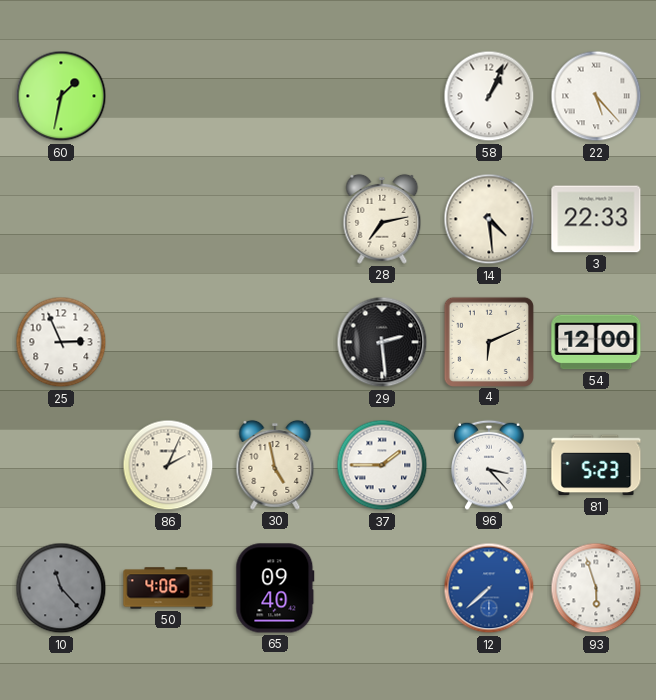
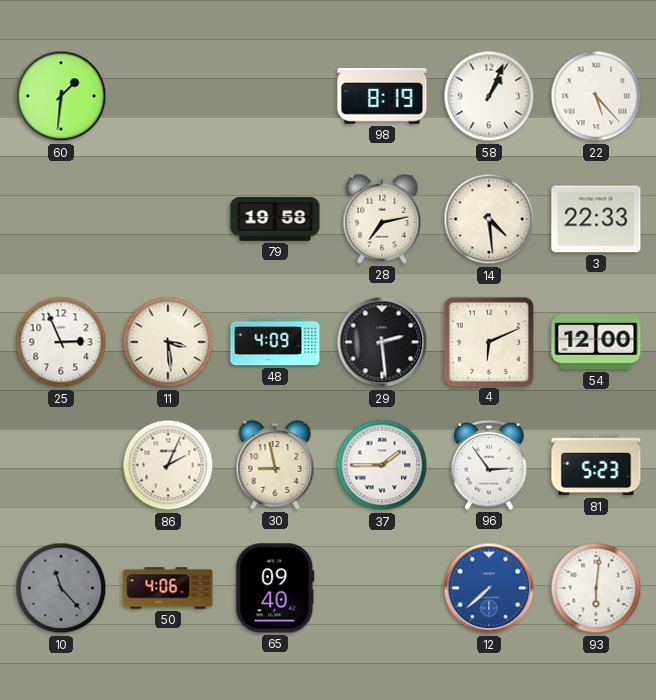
60: 1:32 -> 1:31 (61, 96)
98: none -> 8:19 (382, 97)
79: none -> 19:58 (275, 219)
11: none -> 3:29 (168, 342)
48: none -> 4:09 (275, 342)
30: 4:58 -> 8:58 (275, 465)
96: 3:23 -> 2:54 (489, 465)
93: 5:57 -> 6:01 (596, 588)
